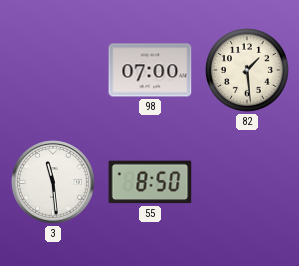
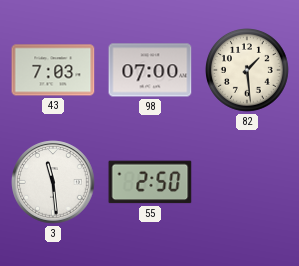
43: none -> 7:03 (53, 70)
55: 8:50 -> 2:50 (150, 182)
